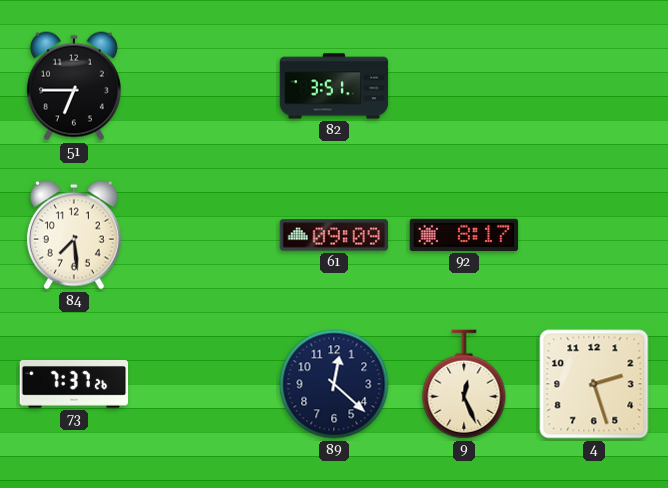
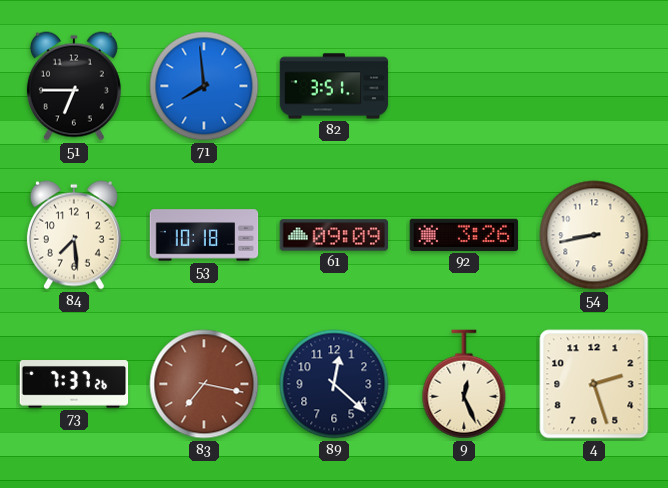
71: none -> 7:59 (204, 86)
53: none -> 10:18 (204, 235)
92: 8:17 -> 3:26 (464, 235)
54: none -> 8:43 (594, 235)
83: none -> 7:17 (204, 384)
